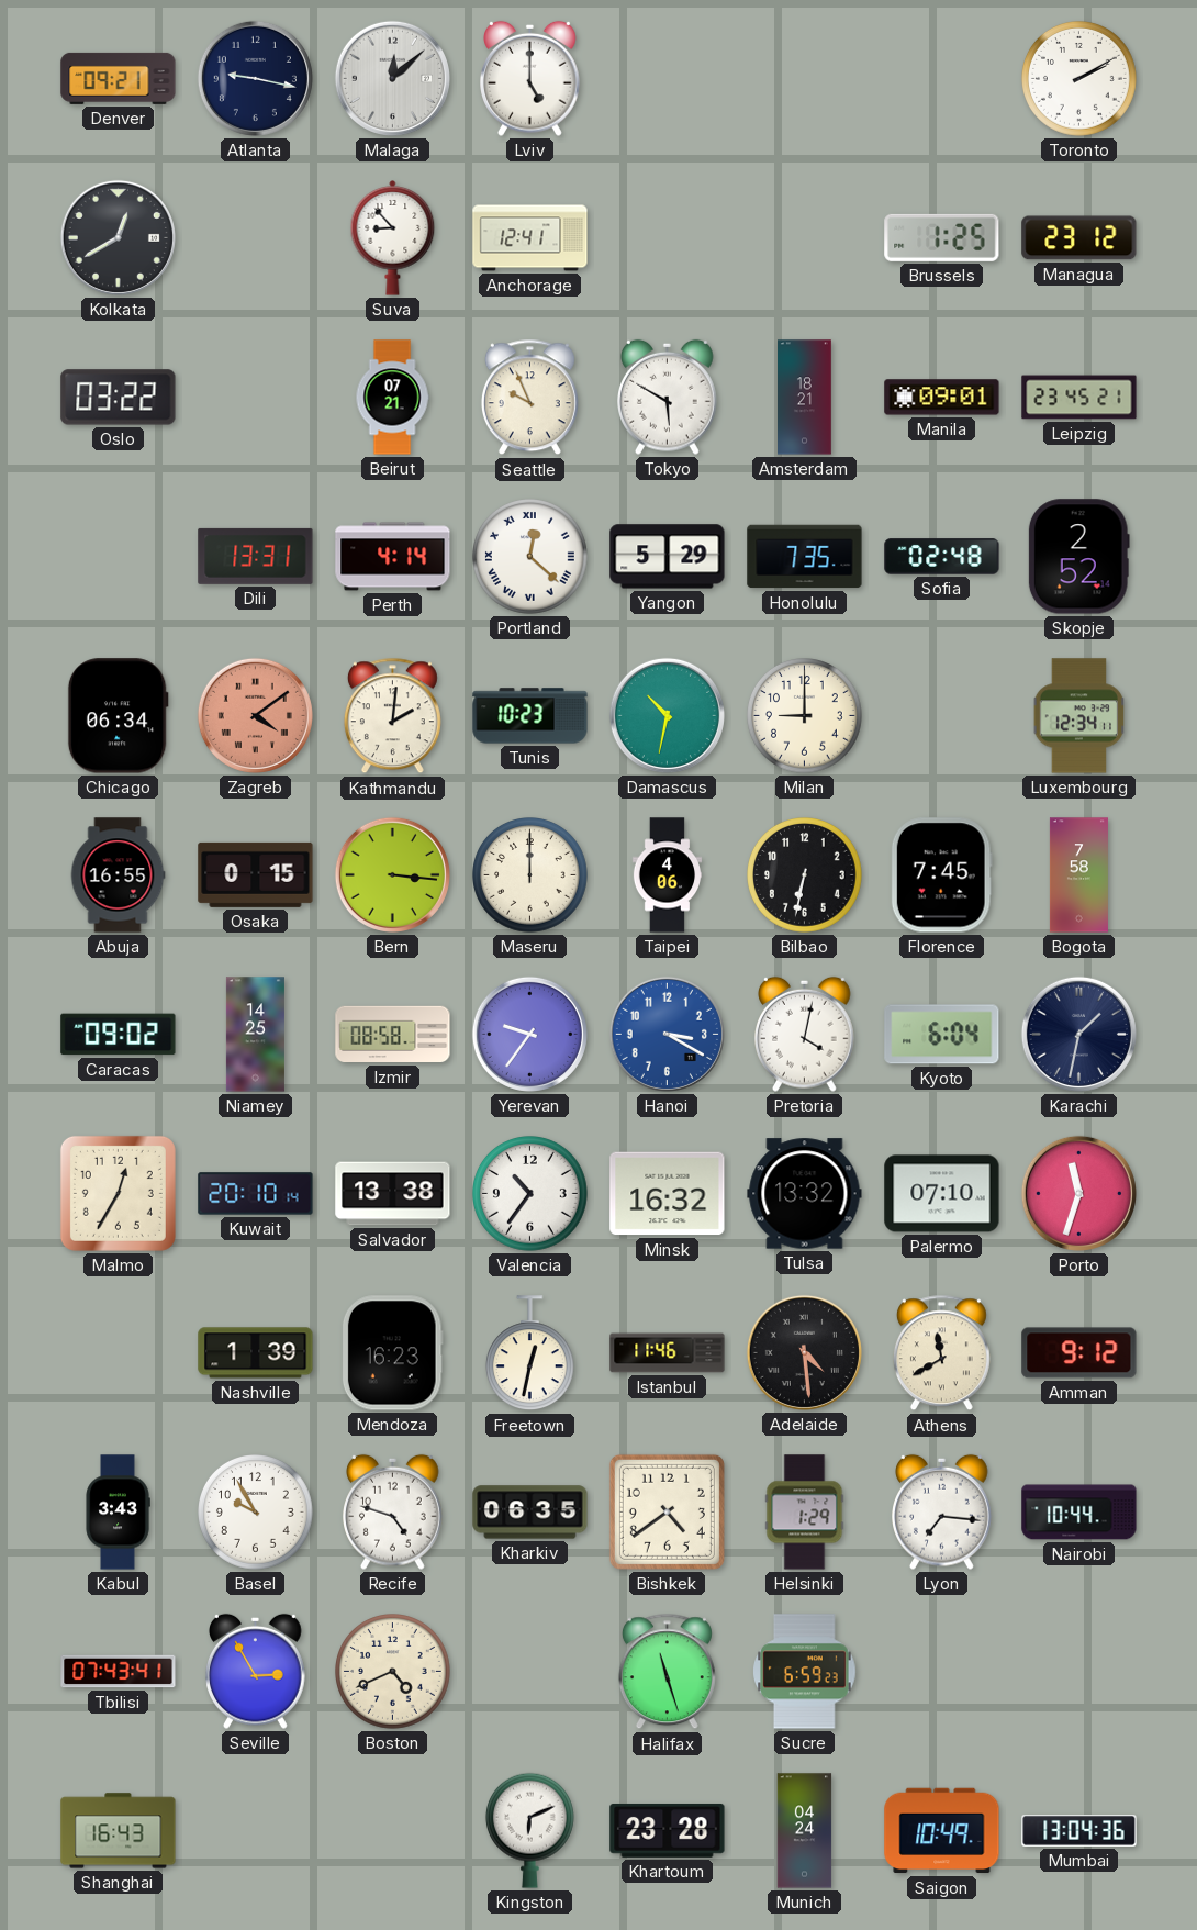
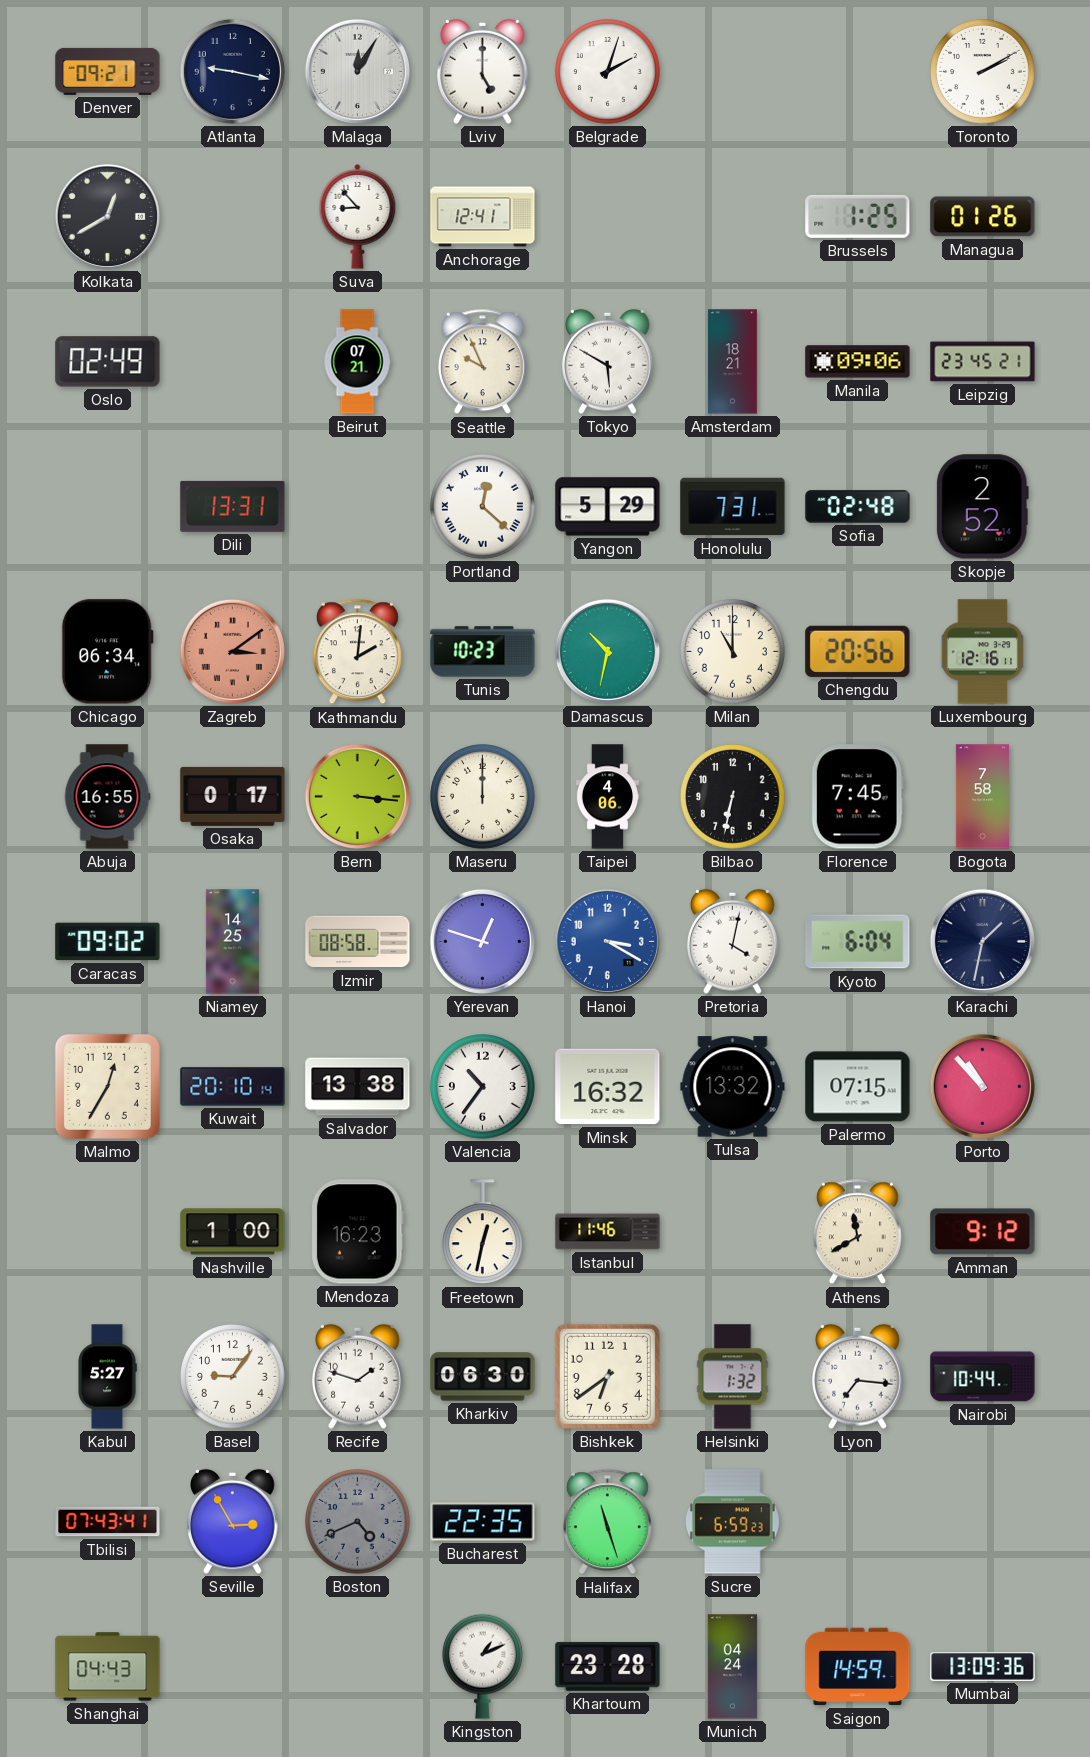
Malaga: 12:08 -> 12:05 (357, 71)
Belgrade: none -> 2:03 (608, 72)
Managua: 23:12 -> 01:26 (983, 217)
Oslo: 03:22 -> 02:49 (108, 362)
Manila: 09:01 -> 09:06 (858, 362)
Perth: 4:14 -> none (393, 557)
Honolulu: 7:35 -> 7:31 (733, 507)
Zagreb: 4:09 -> 3:09 (232, 651)
Milan: 9:00 -> 11:00 (733, 652)
Chengdu: none -> 20:56 (858, 651)
Luxembourg: 12:34 -> 12:16 (982, 652)
Osaka: 0:15 -> 0:17 (233, 796)
Yerevan: 9:36 -> 12:48 (482, 941)
Palermo: 07:10 -> 07:15 (858, 1087)
Porto: 11:33 -> 10:53 (982, 1086)
Nashville: 1:39 -> 1:00 (233, 1232)
Adelaide: 4:29 -> none (804, 1352)
Kabul: 3:43 -> 5:27 (107, 1377)
Basel: 9:55 -> 9:06 (233, 1377)
Recife: 4:48 -> 1:48 (358, 1376)
Kharkiv: 06:35 -> 06:30 (483, 1377)
Bishkek: 4:39 -> 6:39 (607, 1376)
Helsinki: 1:29 -> 1:32 (733, 1377)
Boston dial: cream -> grey (358, 1522)
Bucharest: none -> 22:35 (483, 1522)
Shanghai: 16:43 -> 04:43 (108, 1667)
Kingston: 6:11 -> 1:11 (482, 1666)
Saigon: 10:49 -> 14:59 (858, 1667)
Mumbai: 13:04 -> 13:09 (983, 1667)
